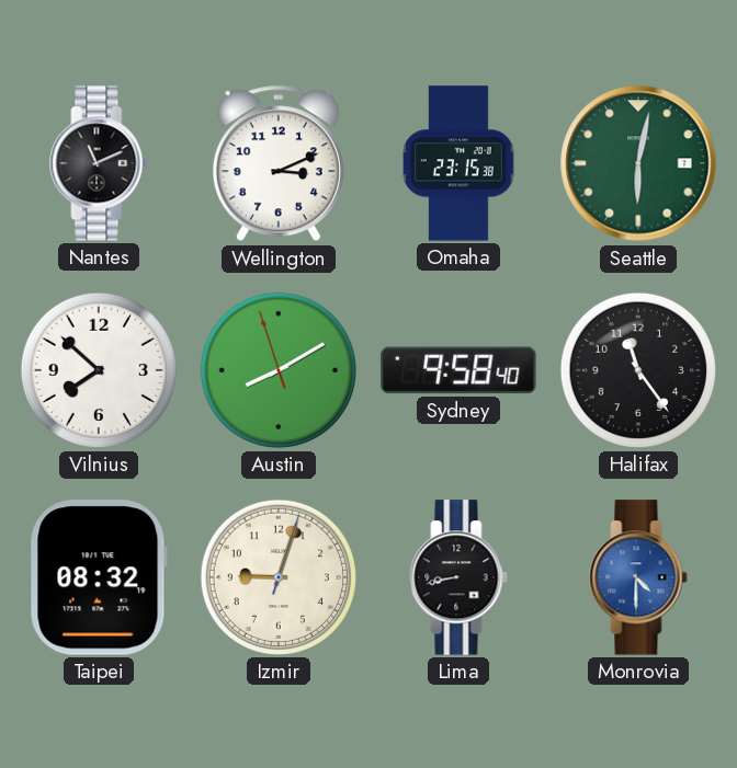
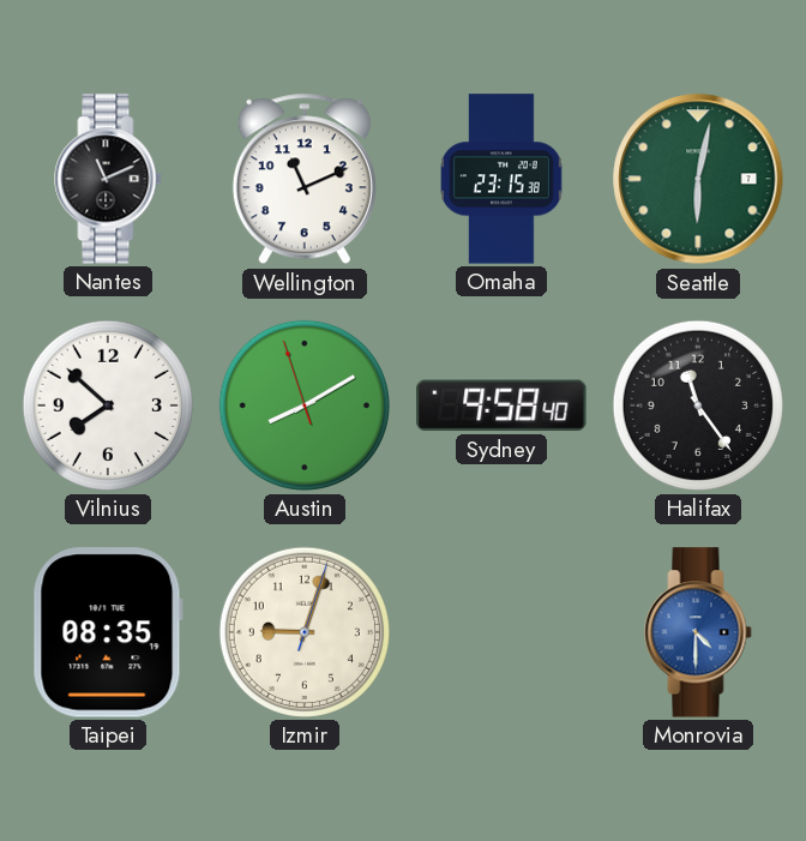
Wellington: 3:11 -> 11:11 (305, 179)
Taipei: 08:32 -> 08:35 (108, 632)
Lima: 8:43 -> none (458, 577)
